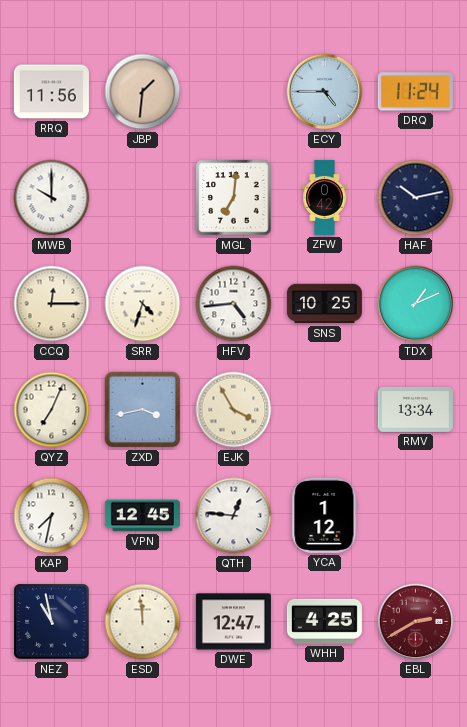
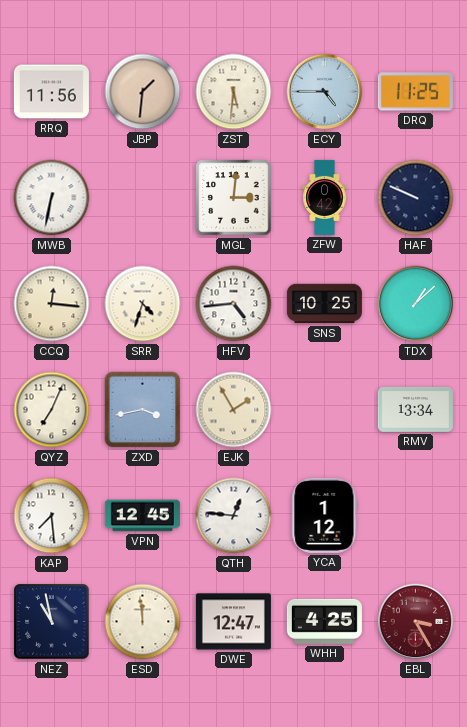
ZST: none -> 5:31 (234, 92)
DRQ: 11:24 -> 11:25 (415, 92)
MWB: 10:00 -> 6:32 (52, 198)
MGL: 7:01 -> 3:01 (234, 198)
HAF: 10:13 -> 9:49 (416, 198)
CCQ: 12:15 -> 12:16 (52, 304)
TDX: 1:11 -> 1:08 (416, 304)
EJK: 3:55 -> 1:55 (234, 410)
KAP: 7:32 -> 7:29 (52, 516)
EBL: 2:40 -> 3:25 (416, 622)
